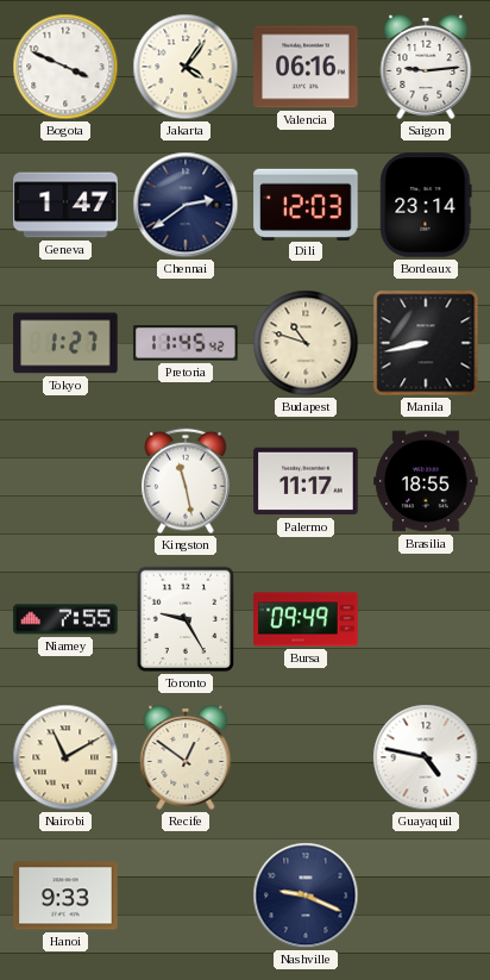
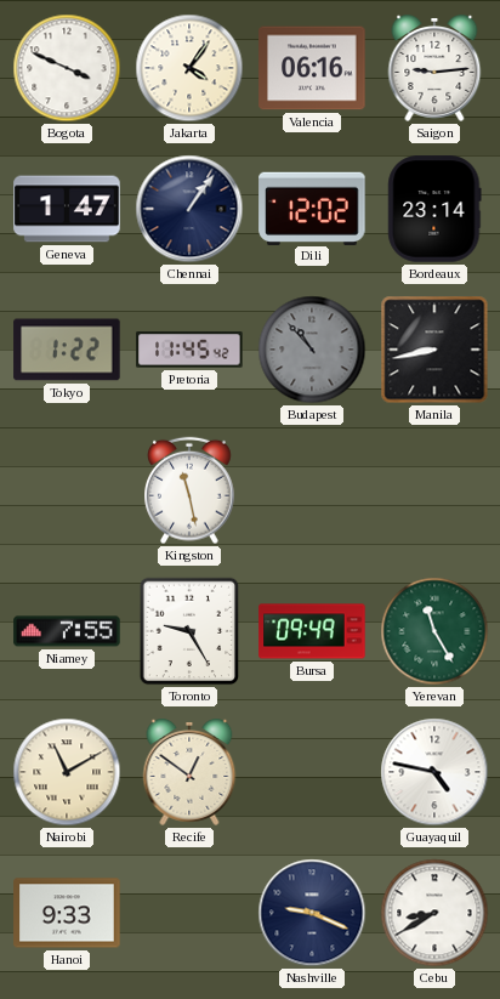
Chennai: 2:39 -> 1:06 (189, 209)
Dili: 12:03 -> 12:02 (312, 208)
Tokyo: 1:27 -> 1:22 (67, 350)
Budapest: 10:48 -> 10:53 (312, 350)
Budapest dial: cream -> grey (312, 350)
Palermo: 11:17 -> none (306, 481)
Brasilia: 18:55 -> none (426, 481)
Yerevan: none -> 11:25 (434, 631)
Cebu: none -> 8:40 (434, 913)
